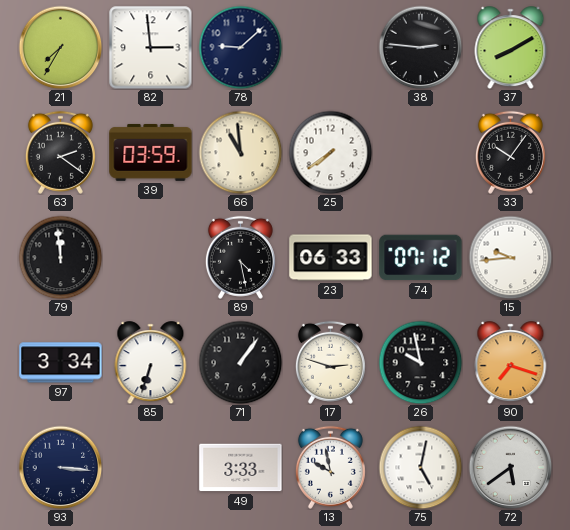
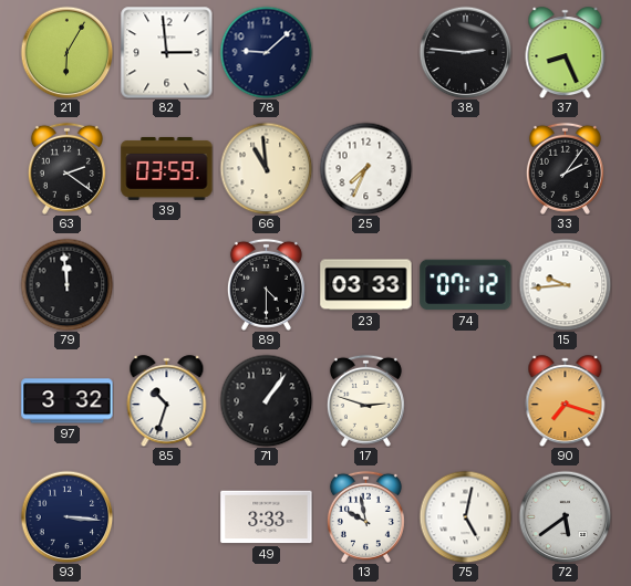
21: 7:35 -> 6:05 (66, 52)
37: 8:10 -> 8:26 (566, 53)
25: 7:39 -> 7:34 (365, 168)
33: 10:06 -> 2:06 (565, 168)
89: 4:28 -> 4:30 (266, 284)
23: 06:33 -> 03:33 (366, 285)
97: 3:34 -> 3:32 (68, 401)
85: 6:33 -> 10:33 (167, 401)
26: 9:58 -> none (420, 362)
